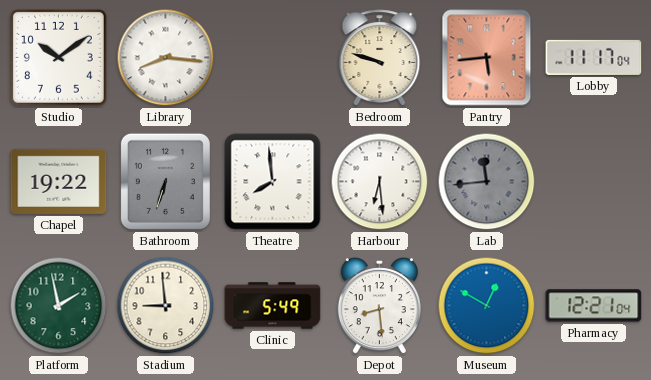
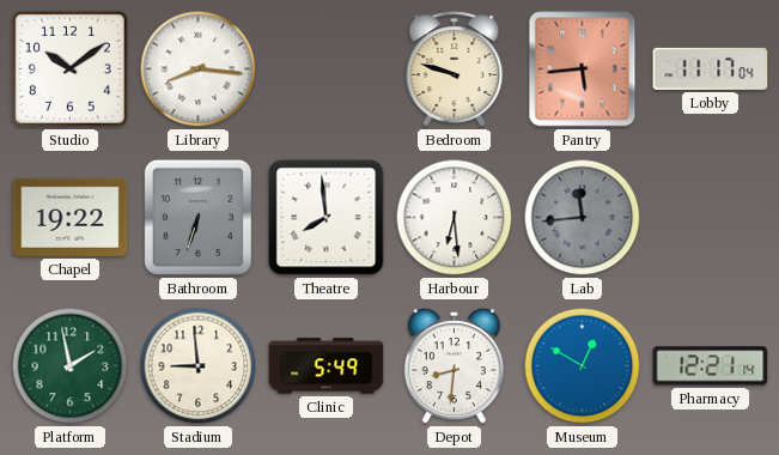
Depot: 8:29 -> 8:31 (454, 366)
Pharmacy: 12:21:04 -> 12:21:14 (711, 366)
